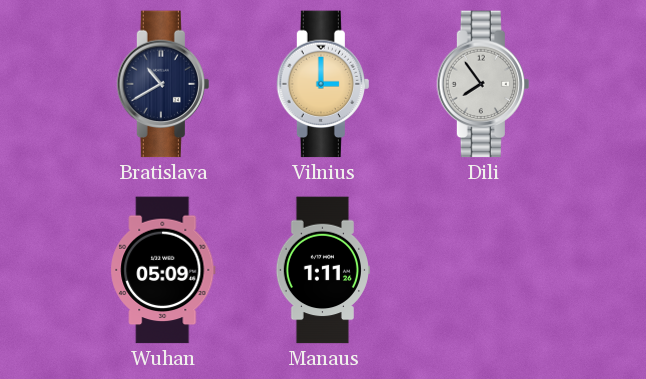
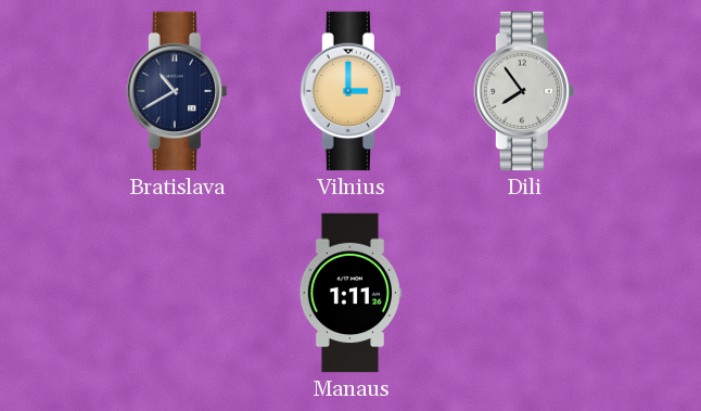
Wuhan: 05:09 -> none (163, 270)
